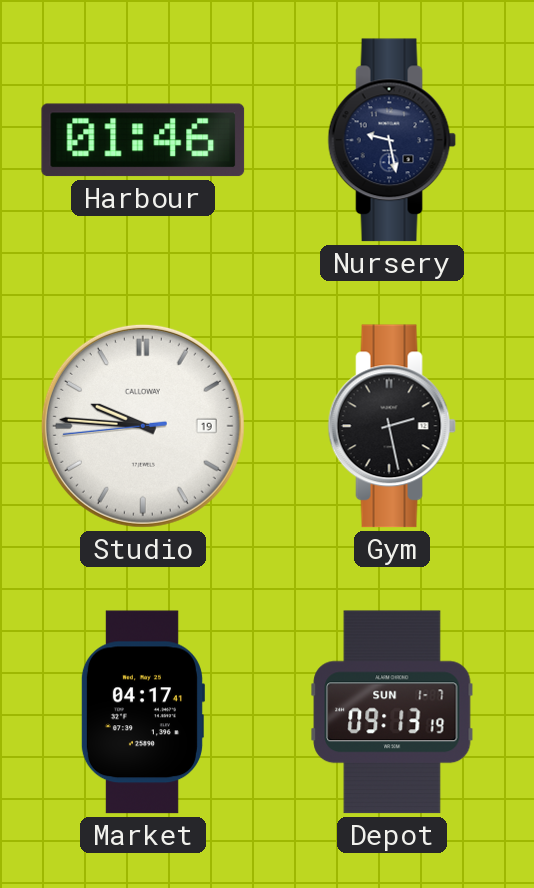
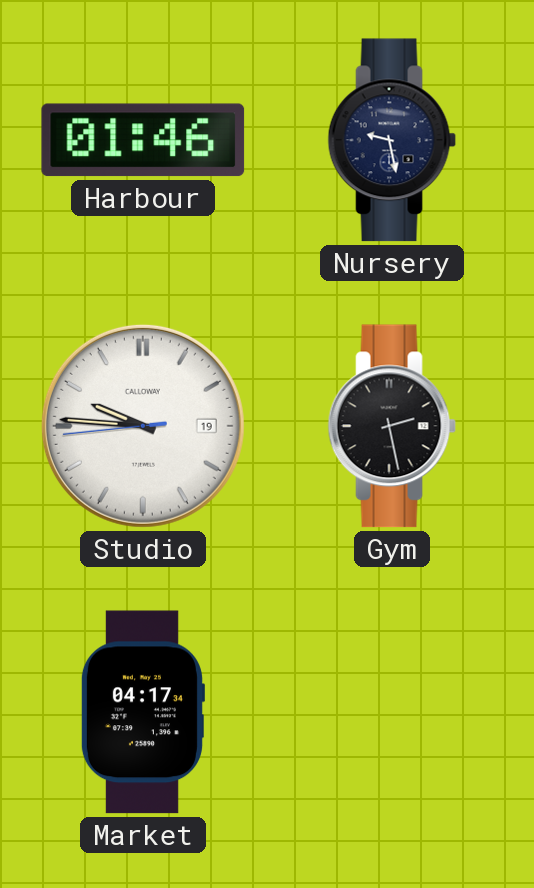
Market: 04:17:41 -> 04:17:34 (142, 712)
Depot: 09:13 -> none (392, 712)
